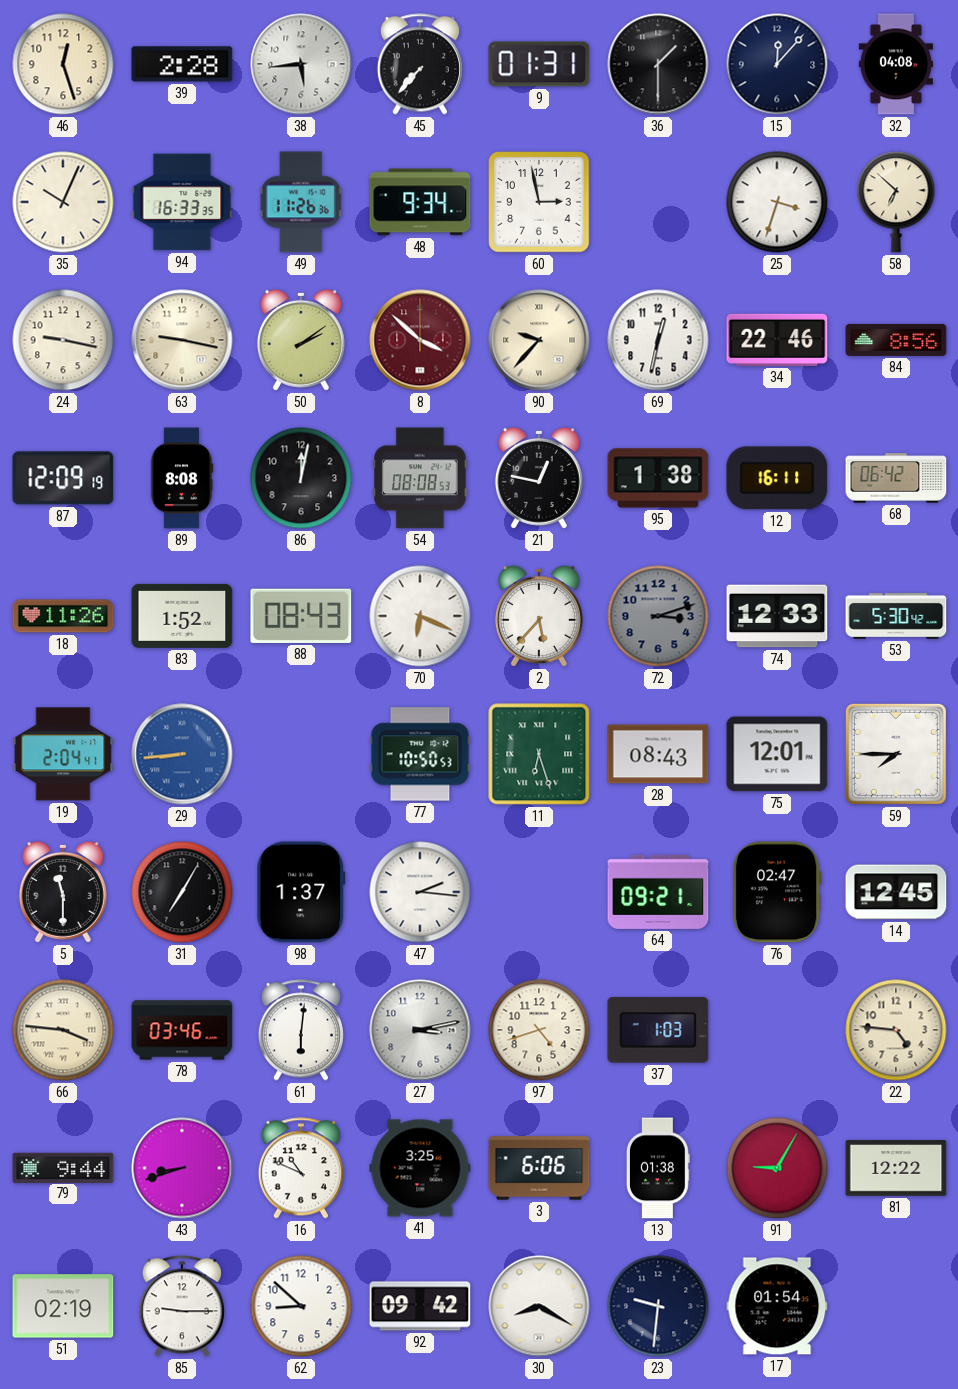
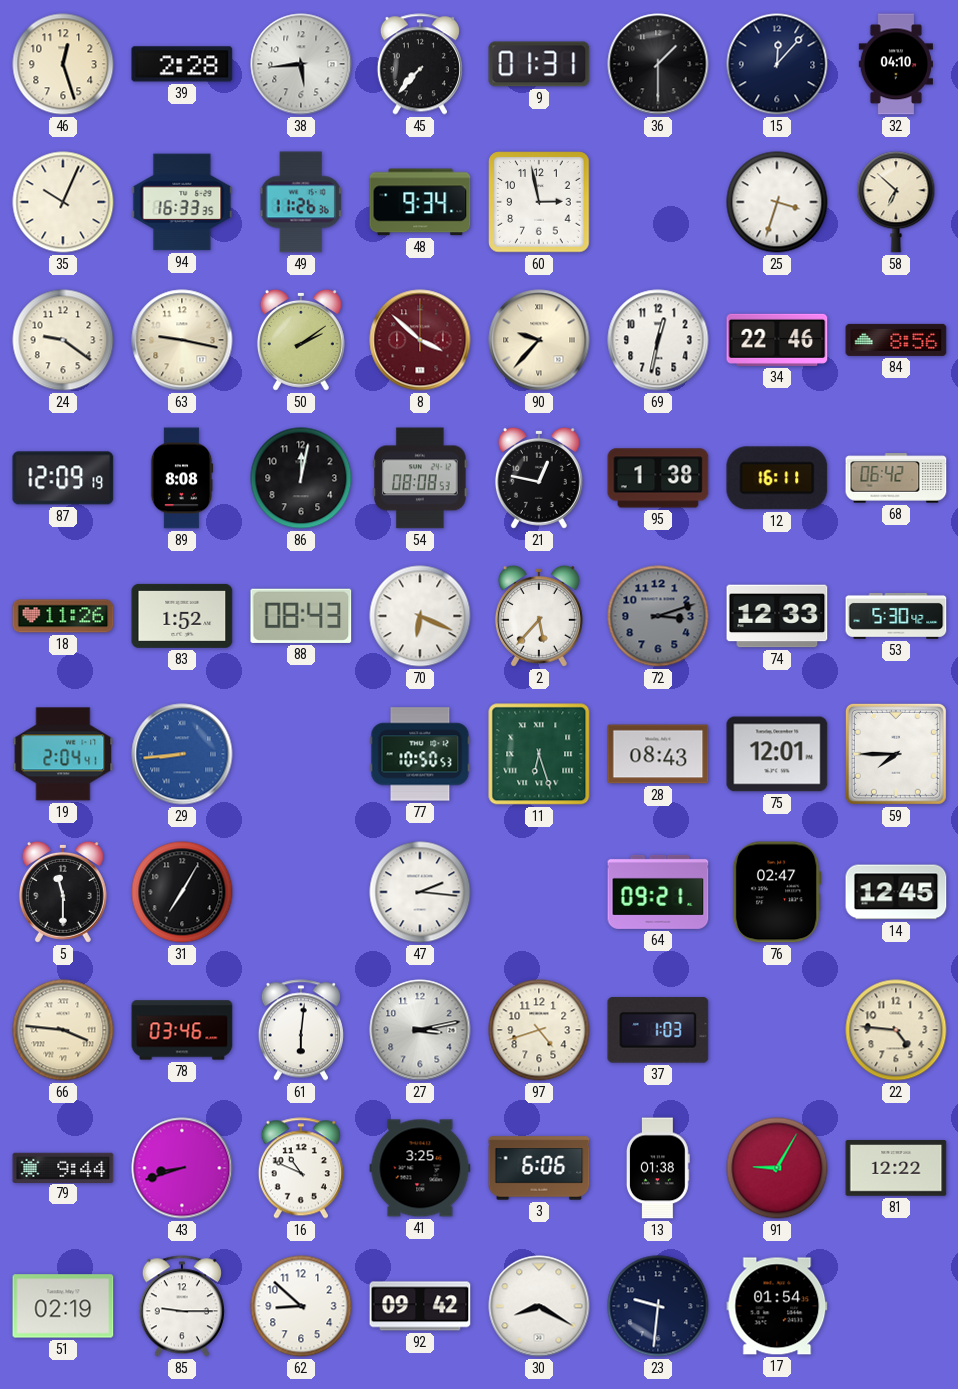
32: 04:08 -> 04:10 (896, 64)
24: 9:17 -> 9:21 (63, 340)
98: 1:37 -> none (301, 892)
